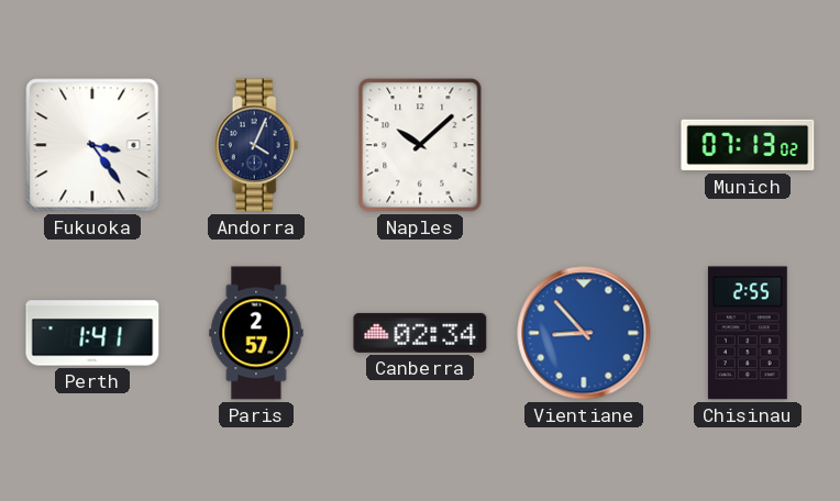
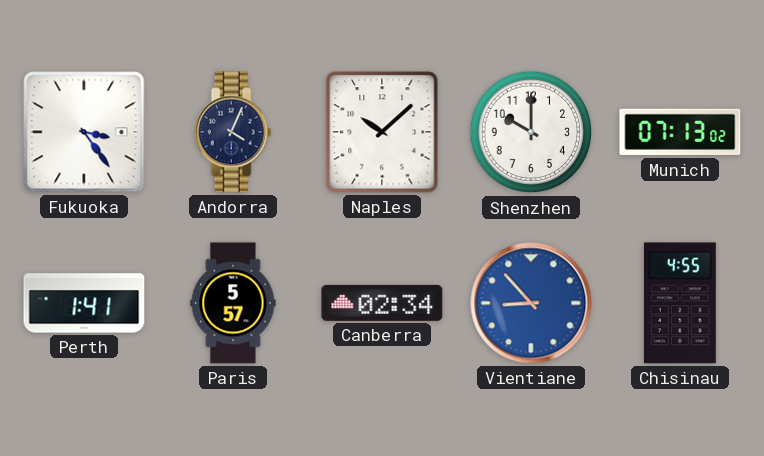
Shenzhen: none -> 10:00 (531, 132)
Paris: 2:57 -> 5:57 (233, 303)
Chisinau: 2:55 -> 4:55 (680, 303)
